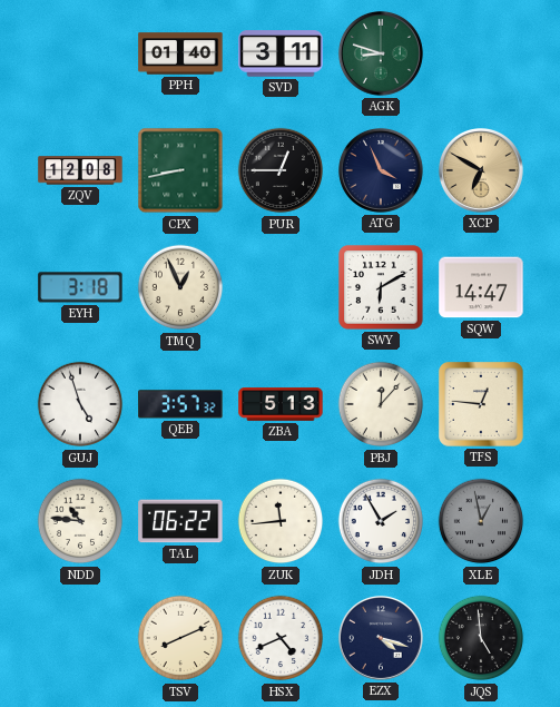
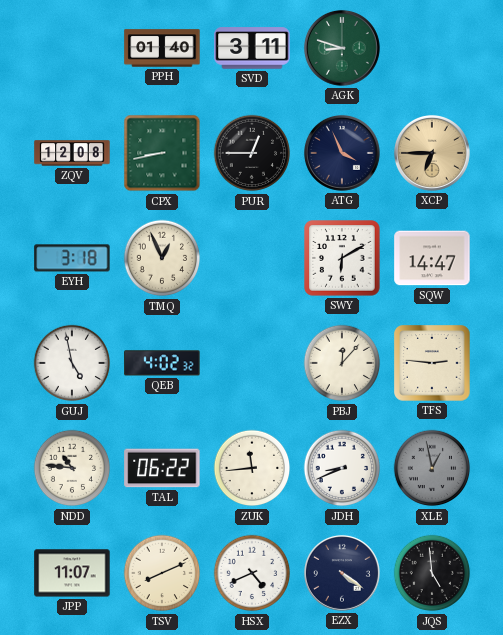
XCP: 6:50 -> 6:45 (432, 153)
GUJ: 4:57 -> 4:58 (72, 363)
QEB: 3:57 -> 4:02 (162, 363)
ZBA: 5:13 -> none (281, 405)
TFS: 12:46 -> 2:46 (432, 363)
JDH: 1:55 -> 8:41 (342, 468)
JPP: none -> 11:07 (72, 573)
EZX: 4:18 -> 4:21 (342, 573)
